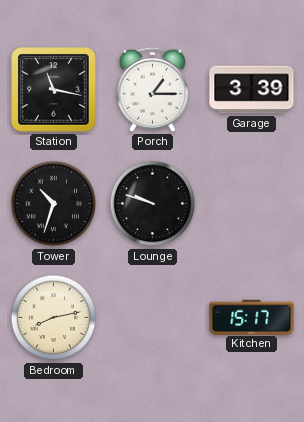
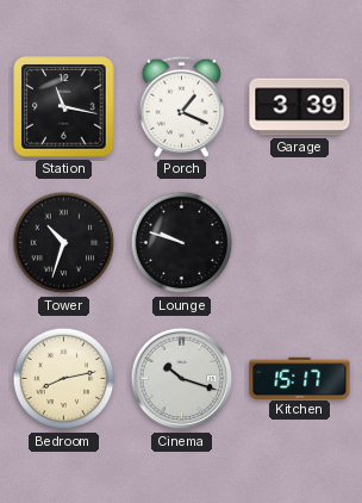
Porch: 1:15 -> 1:19 (181, 106)
Cinema: none -> 10:18 (182, 379)
